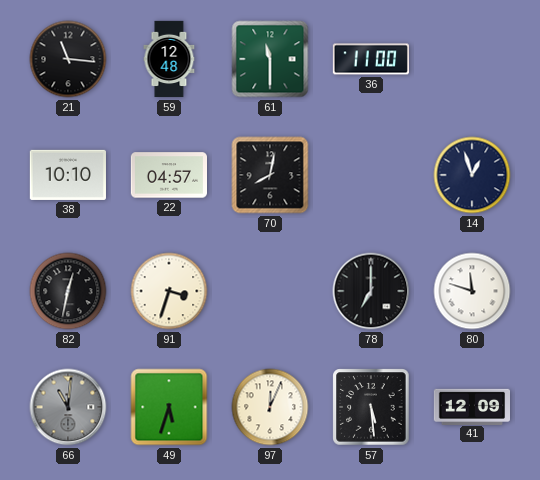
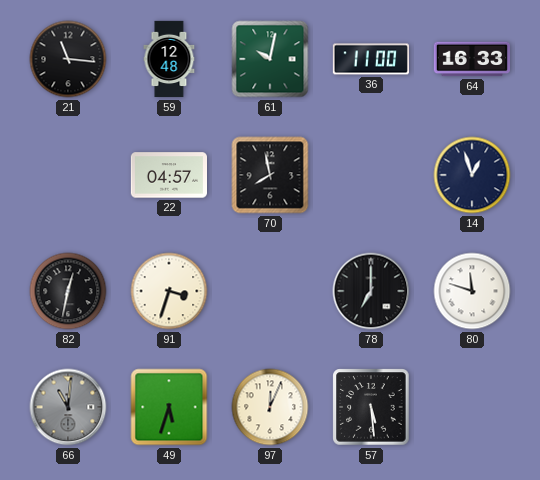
61: 11:30 -> 10:02 (270, 59)
64: none -> 16:33 (471, 59)
38: 10:10 -> none (68, 175)
70: 8:02 -> 7:58 (270, 175)
41: 12:09 -> none (471, 406)
